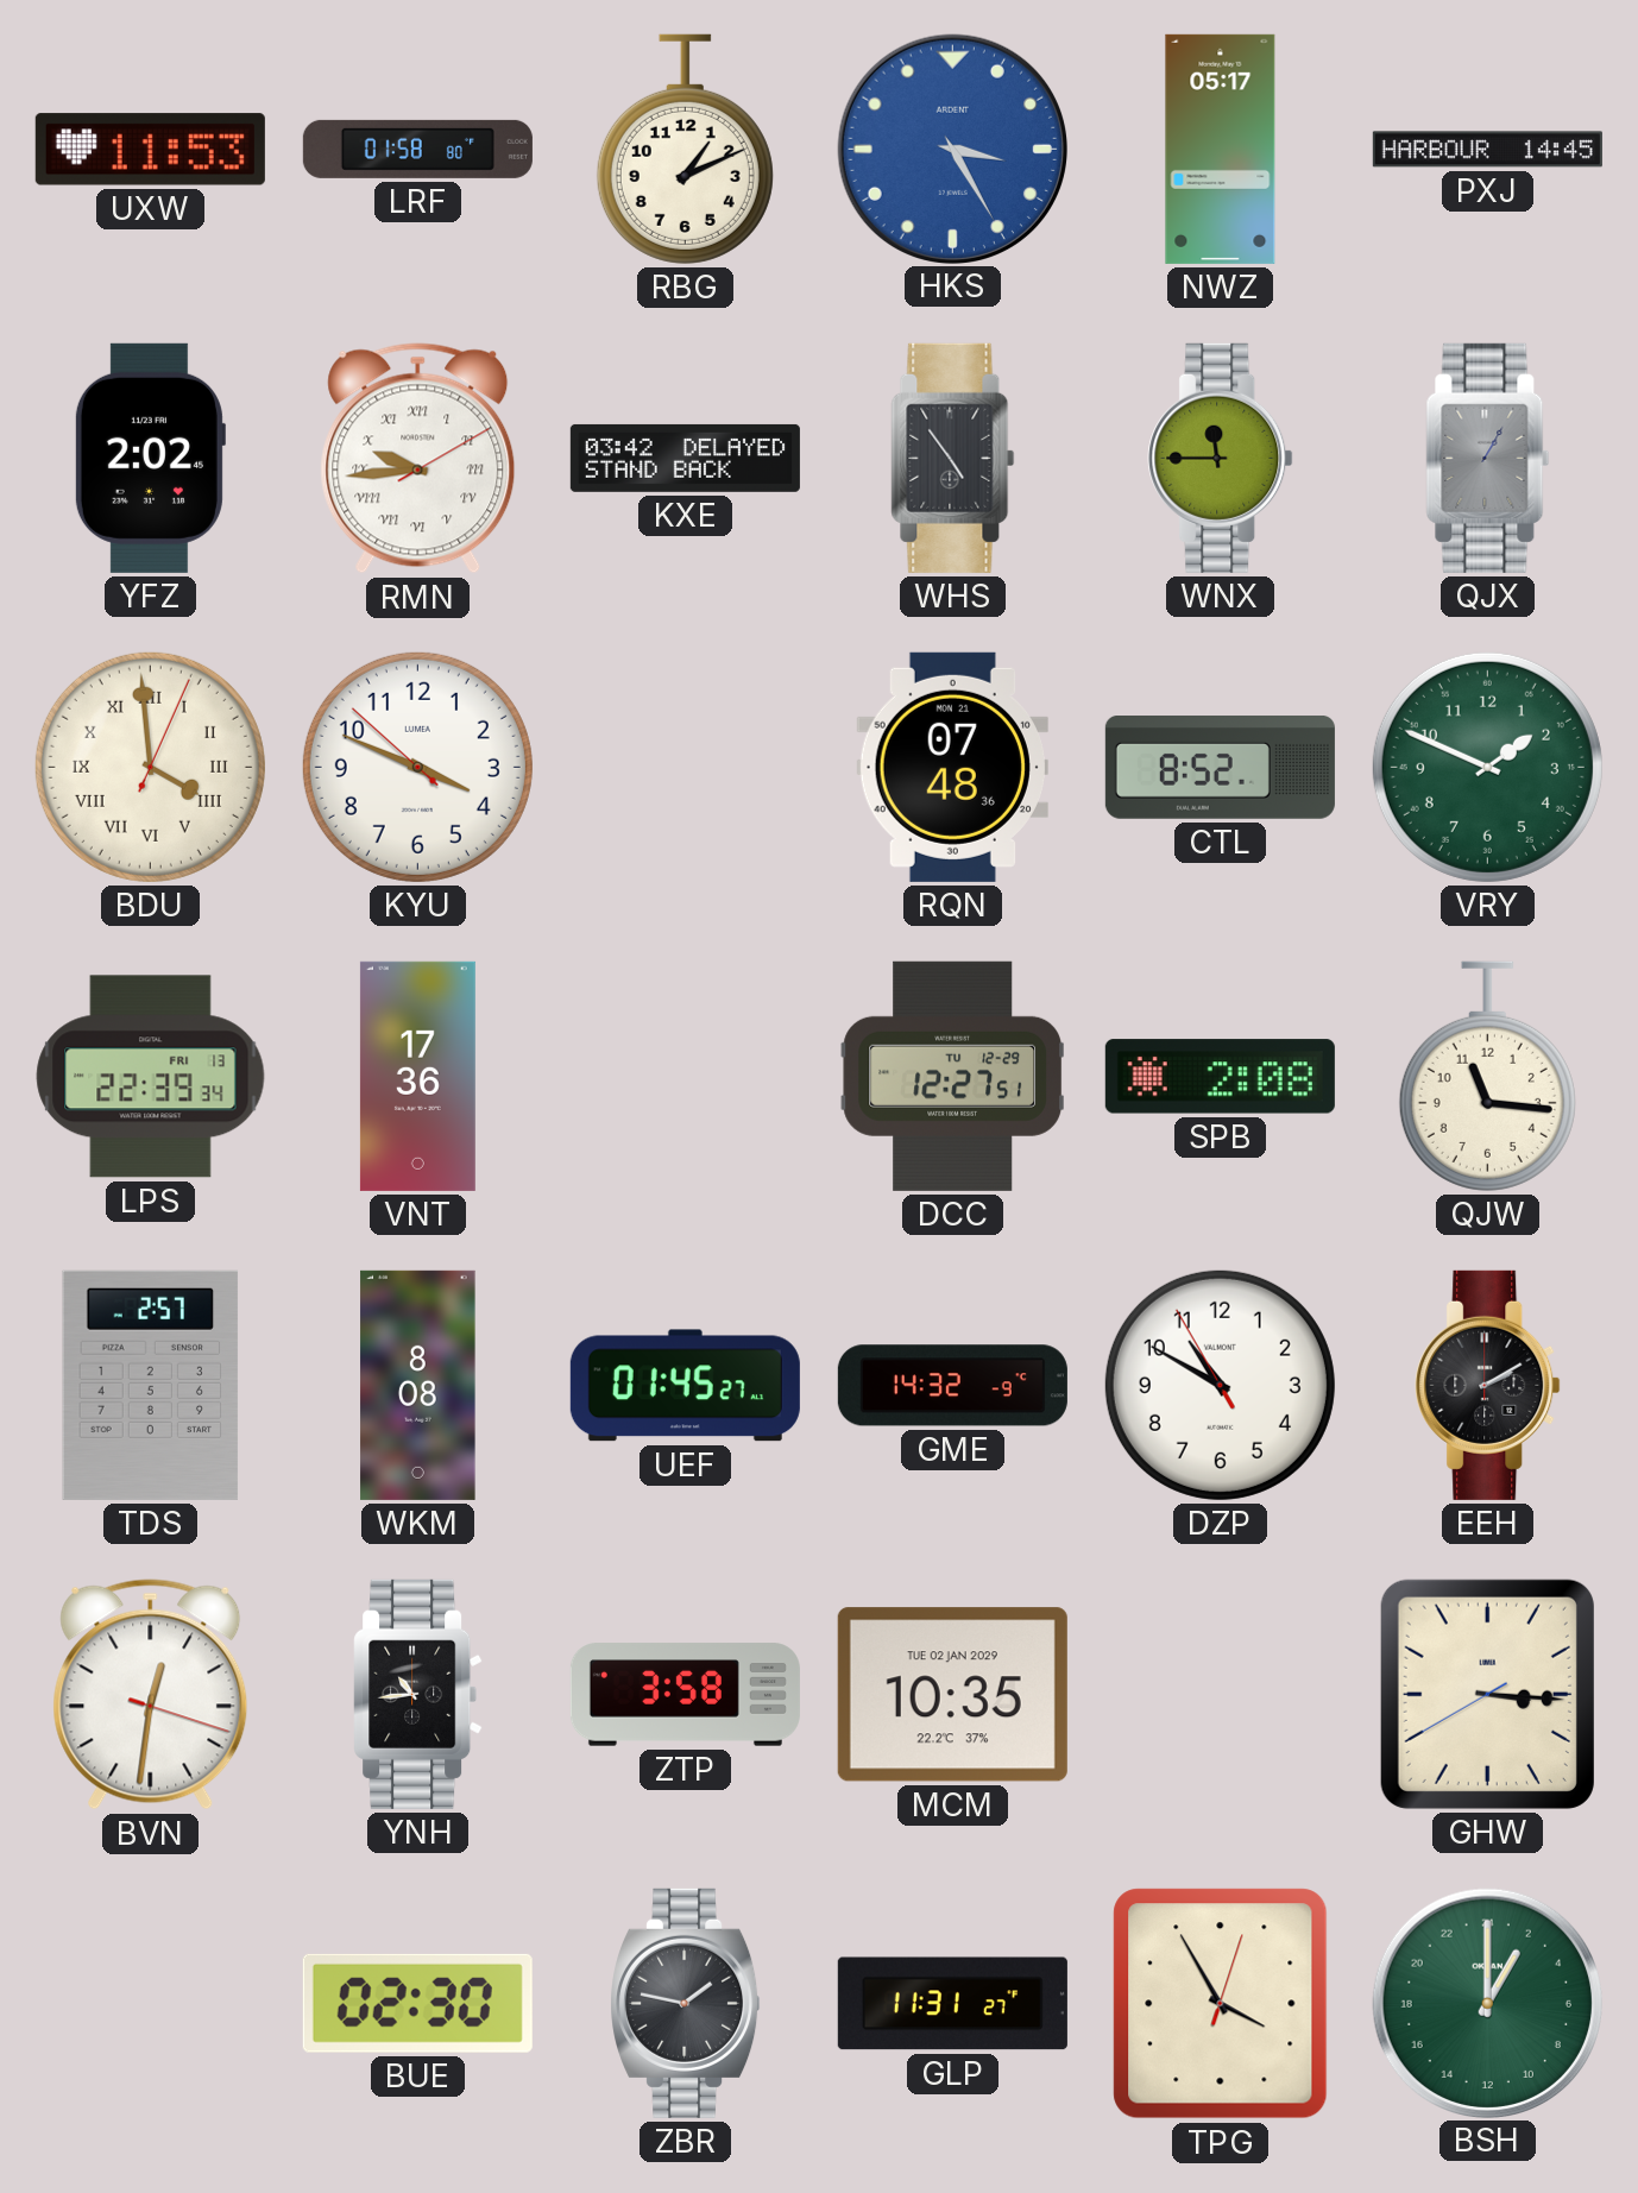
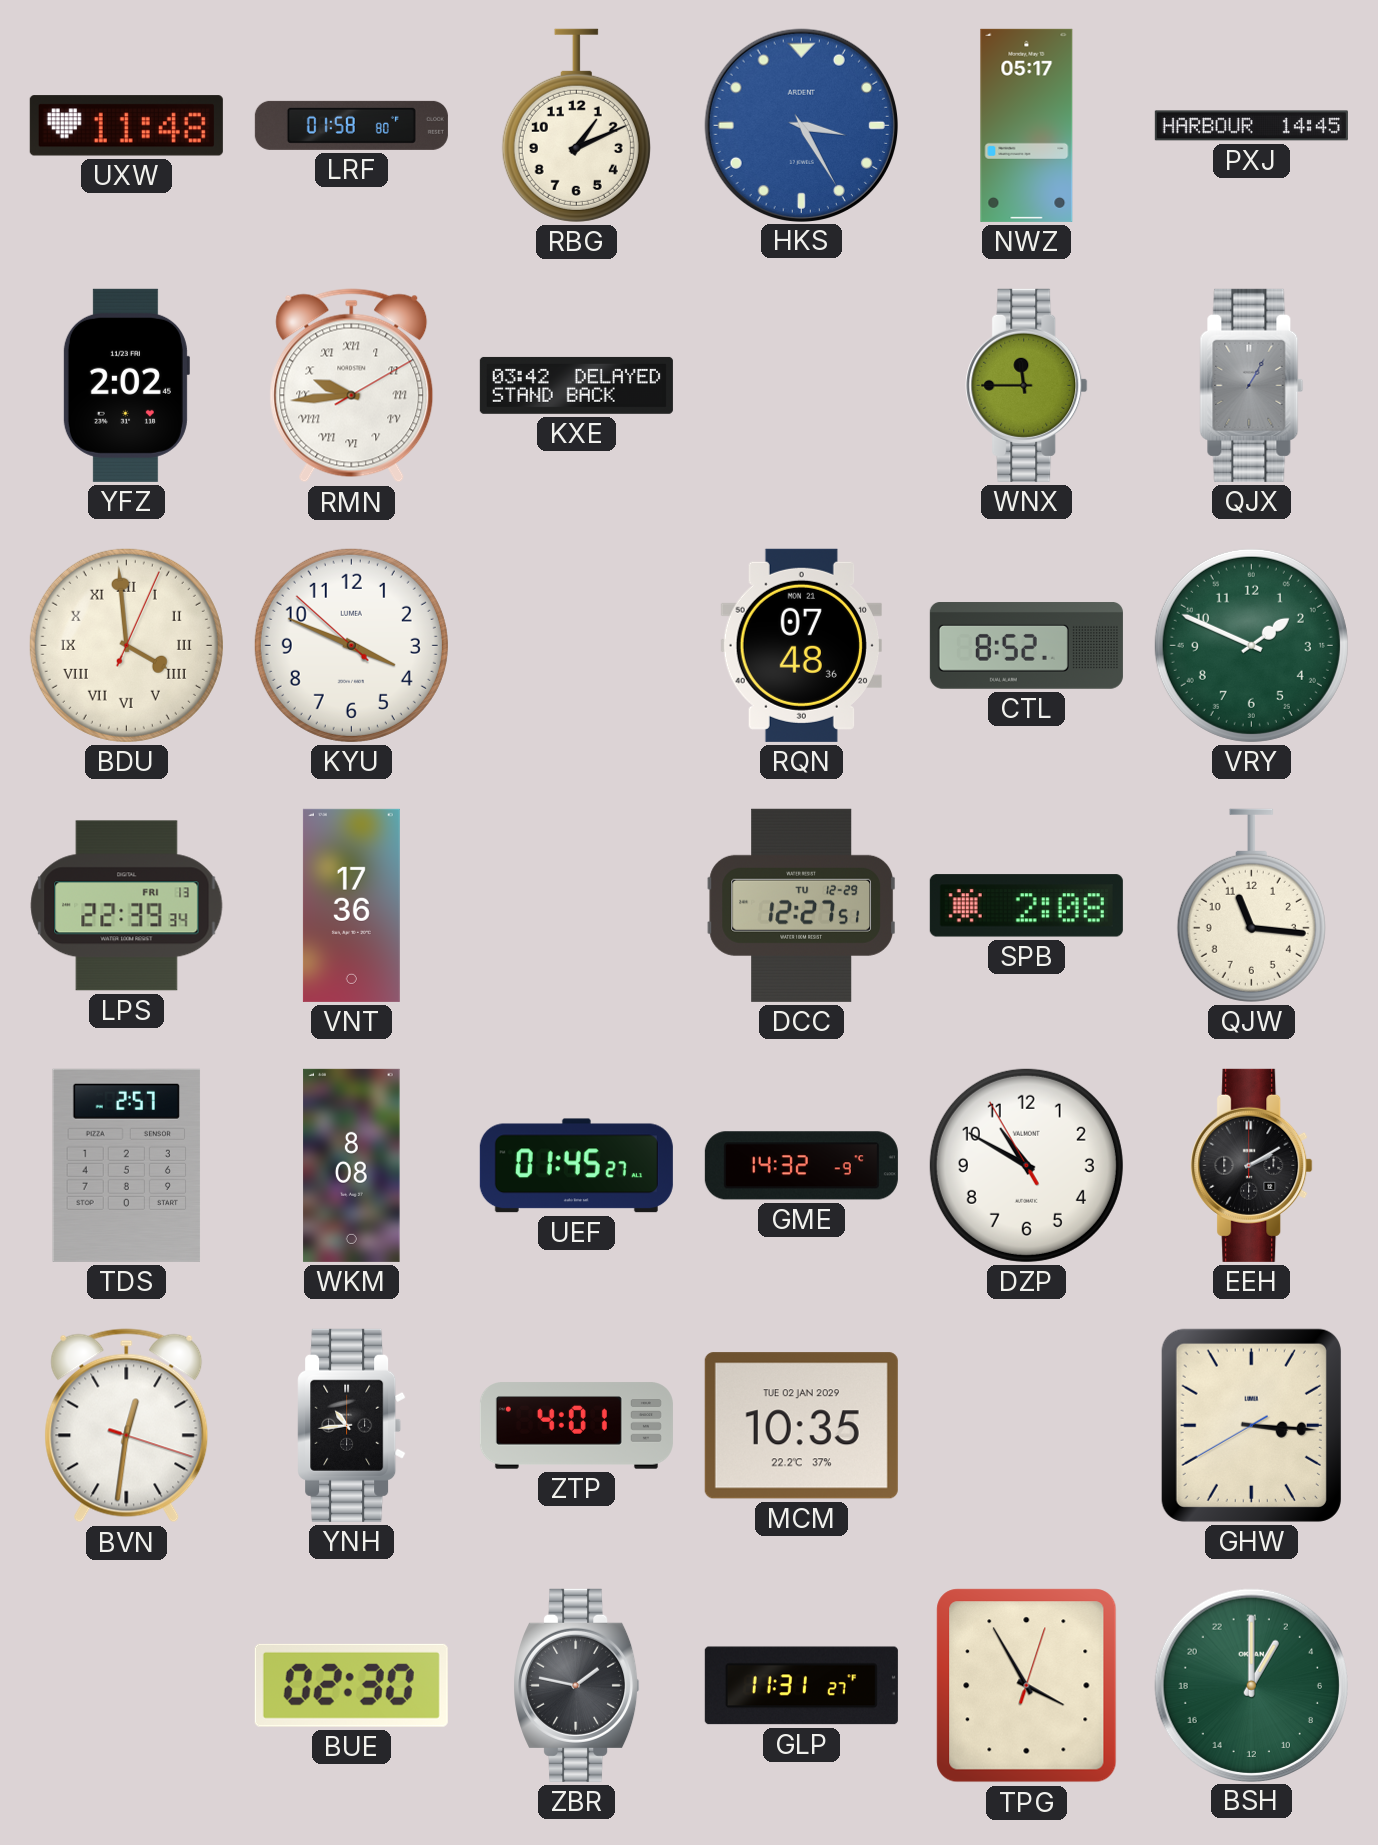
UXW: 11:53 -> 11:48 (126, 126)
WHS: 4:54 -> none (953, 458)
ZTP: 3:58 -> 4:01 (576, 1426)
